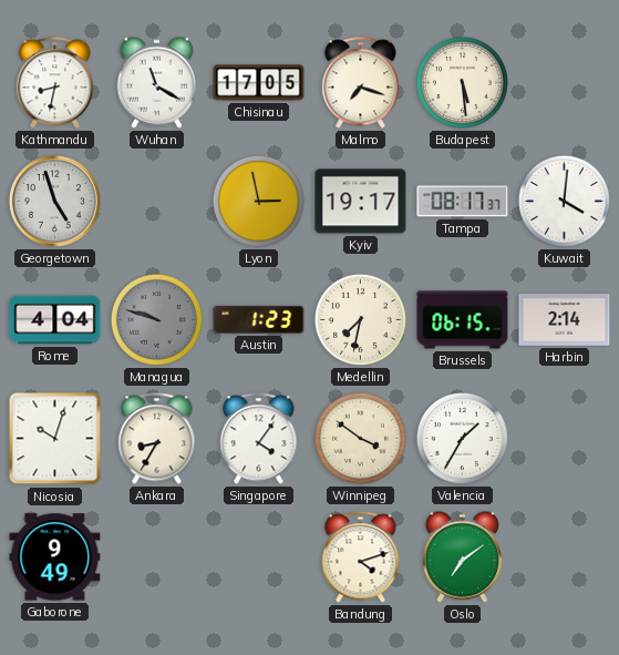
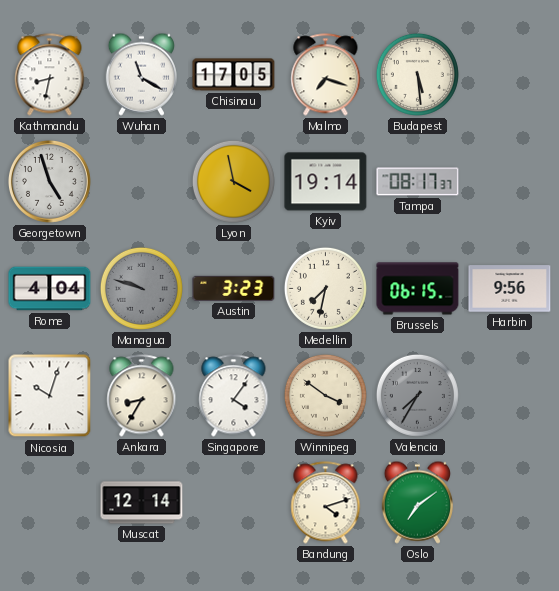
Lyon: 2:58 -> 3:58 (233, 181)
Kyiv: 19:17 -> 19:14 (326, 182)
Kuwait: 4:01 -> none (564, 201)
Austin: 1:23 -> 3:23 (234, 288)
Harbin: 2:14 -> 9:56 (510, 289)
Valencia: 1:35 -> 7:35 (417, 395)
Valencia dial: white -> grey (417, 395)
Gaborone: 9:49 -> none (55, 557)
Muscat: none -> 12:14 (142, 503)
